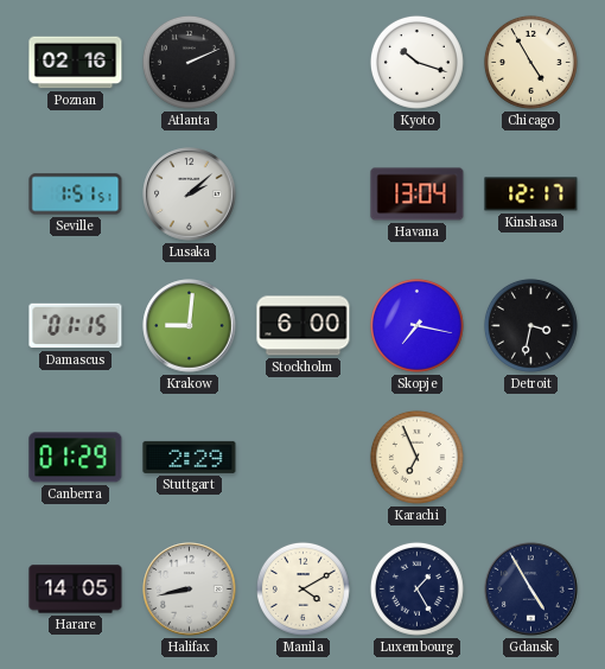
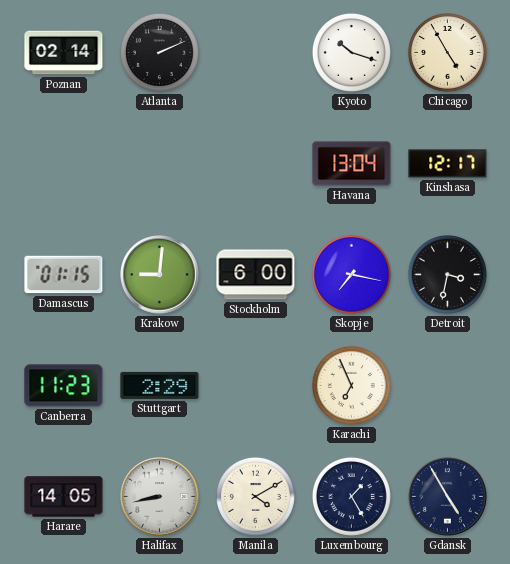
Poznan: 02:16 -> 02:14 (64, 53)
Seville: 1:51 -> none (76, 195)
Lusaka: 2:08 -> none (190, 195)
Canberra: 01:29 -> 11:23 (64, 386)
